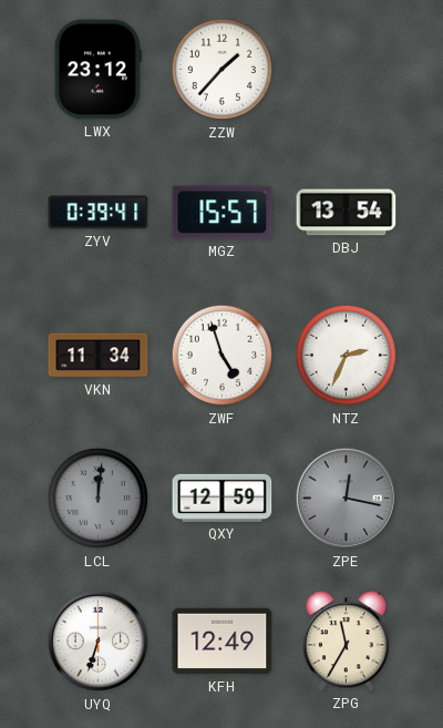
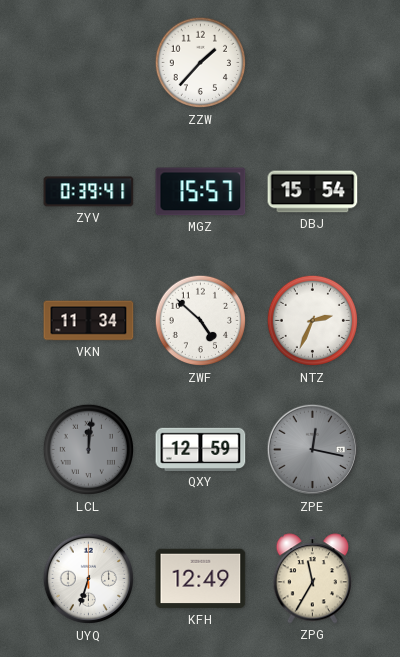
LWX: 23:12 -> none (97, 70)
DBJ: 13:54 -> 15:54 (313, 192)
ZWF: 4:57 -> 4:52 (200, 321)
